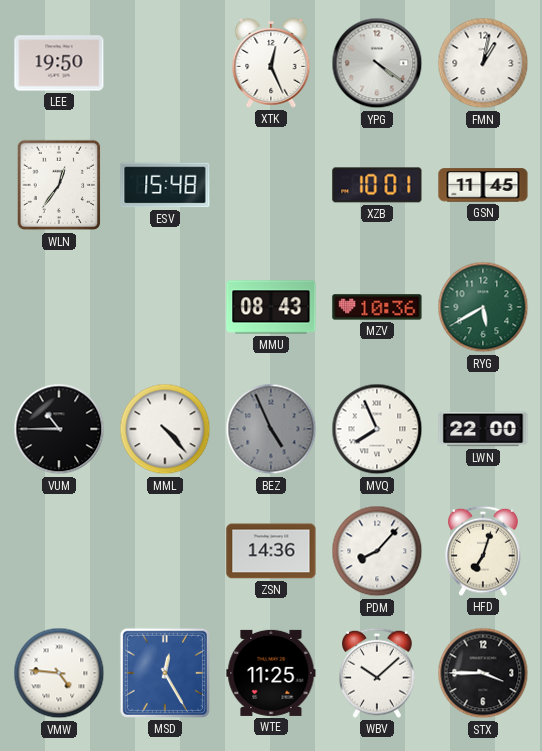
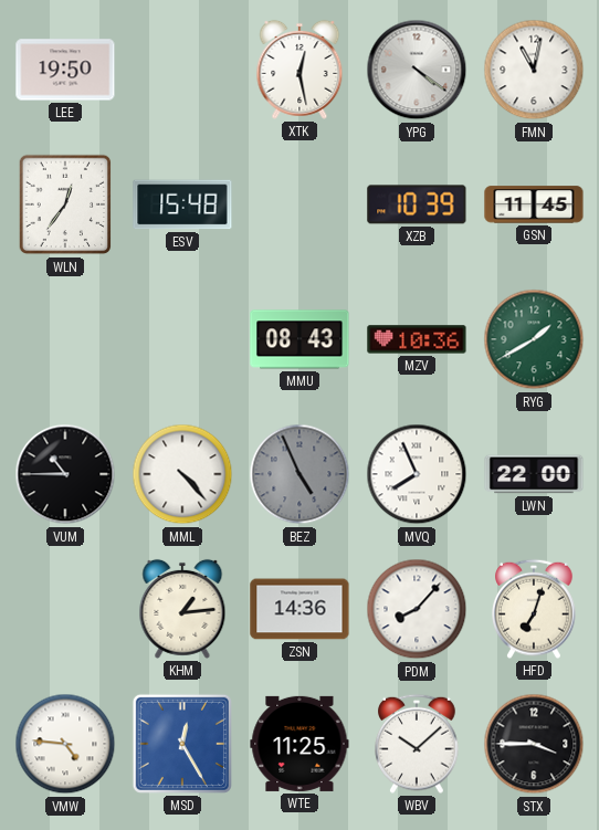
XTK: 12:26 -> 12:28 (299, 70)
FMN: 1:02 -> 11:02 (534, 70)
XZB: 10:01 -> 10:39 (417, 204)
RYG: 5:40 -> 1:40 (534, 339)
KHM: none -> 1:14 (182, 609)
